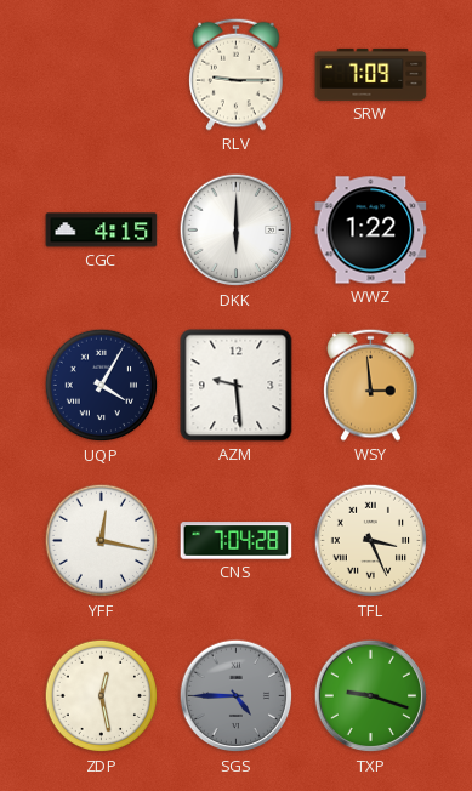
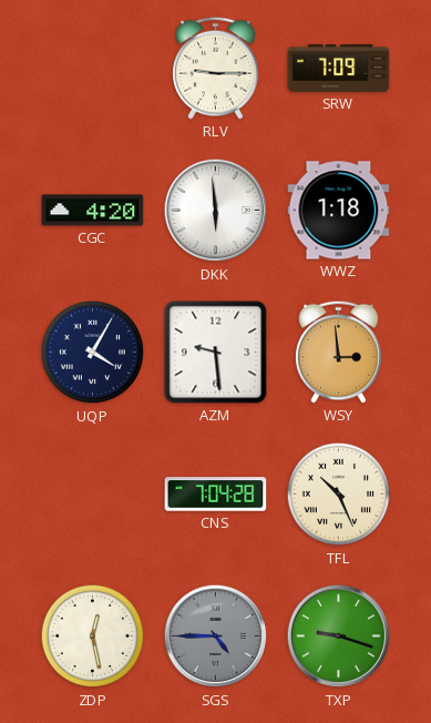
CGC: 4:15 -> 4:20 (93, 211)
DKK: 6:00 -> 5:59 (216, 211)
WWZ: 1:22 -> 1:18 (339, 211)
YFF: 12:17 -> none (102, 541)
TFL: 3:26 -> 10:26 (339, 495)
